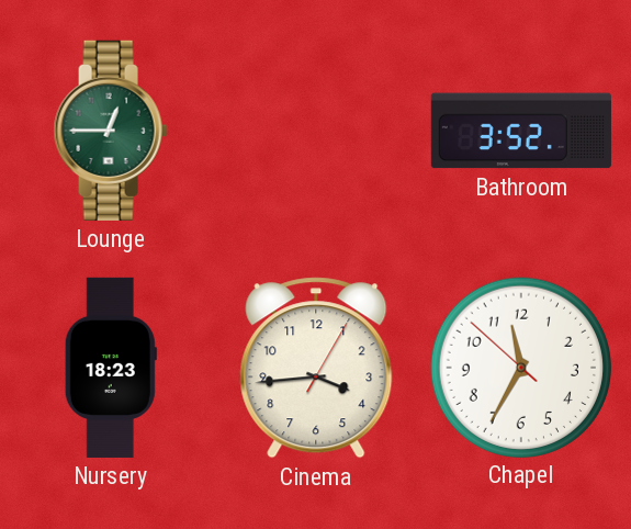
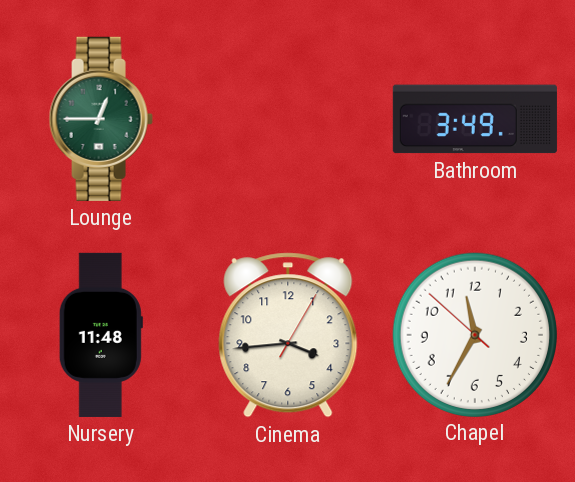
Bathroom: 3:52 -> 3:49 (475, 119)
Nursery: 18:23 -> 11:48 (101, 335)
